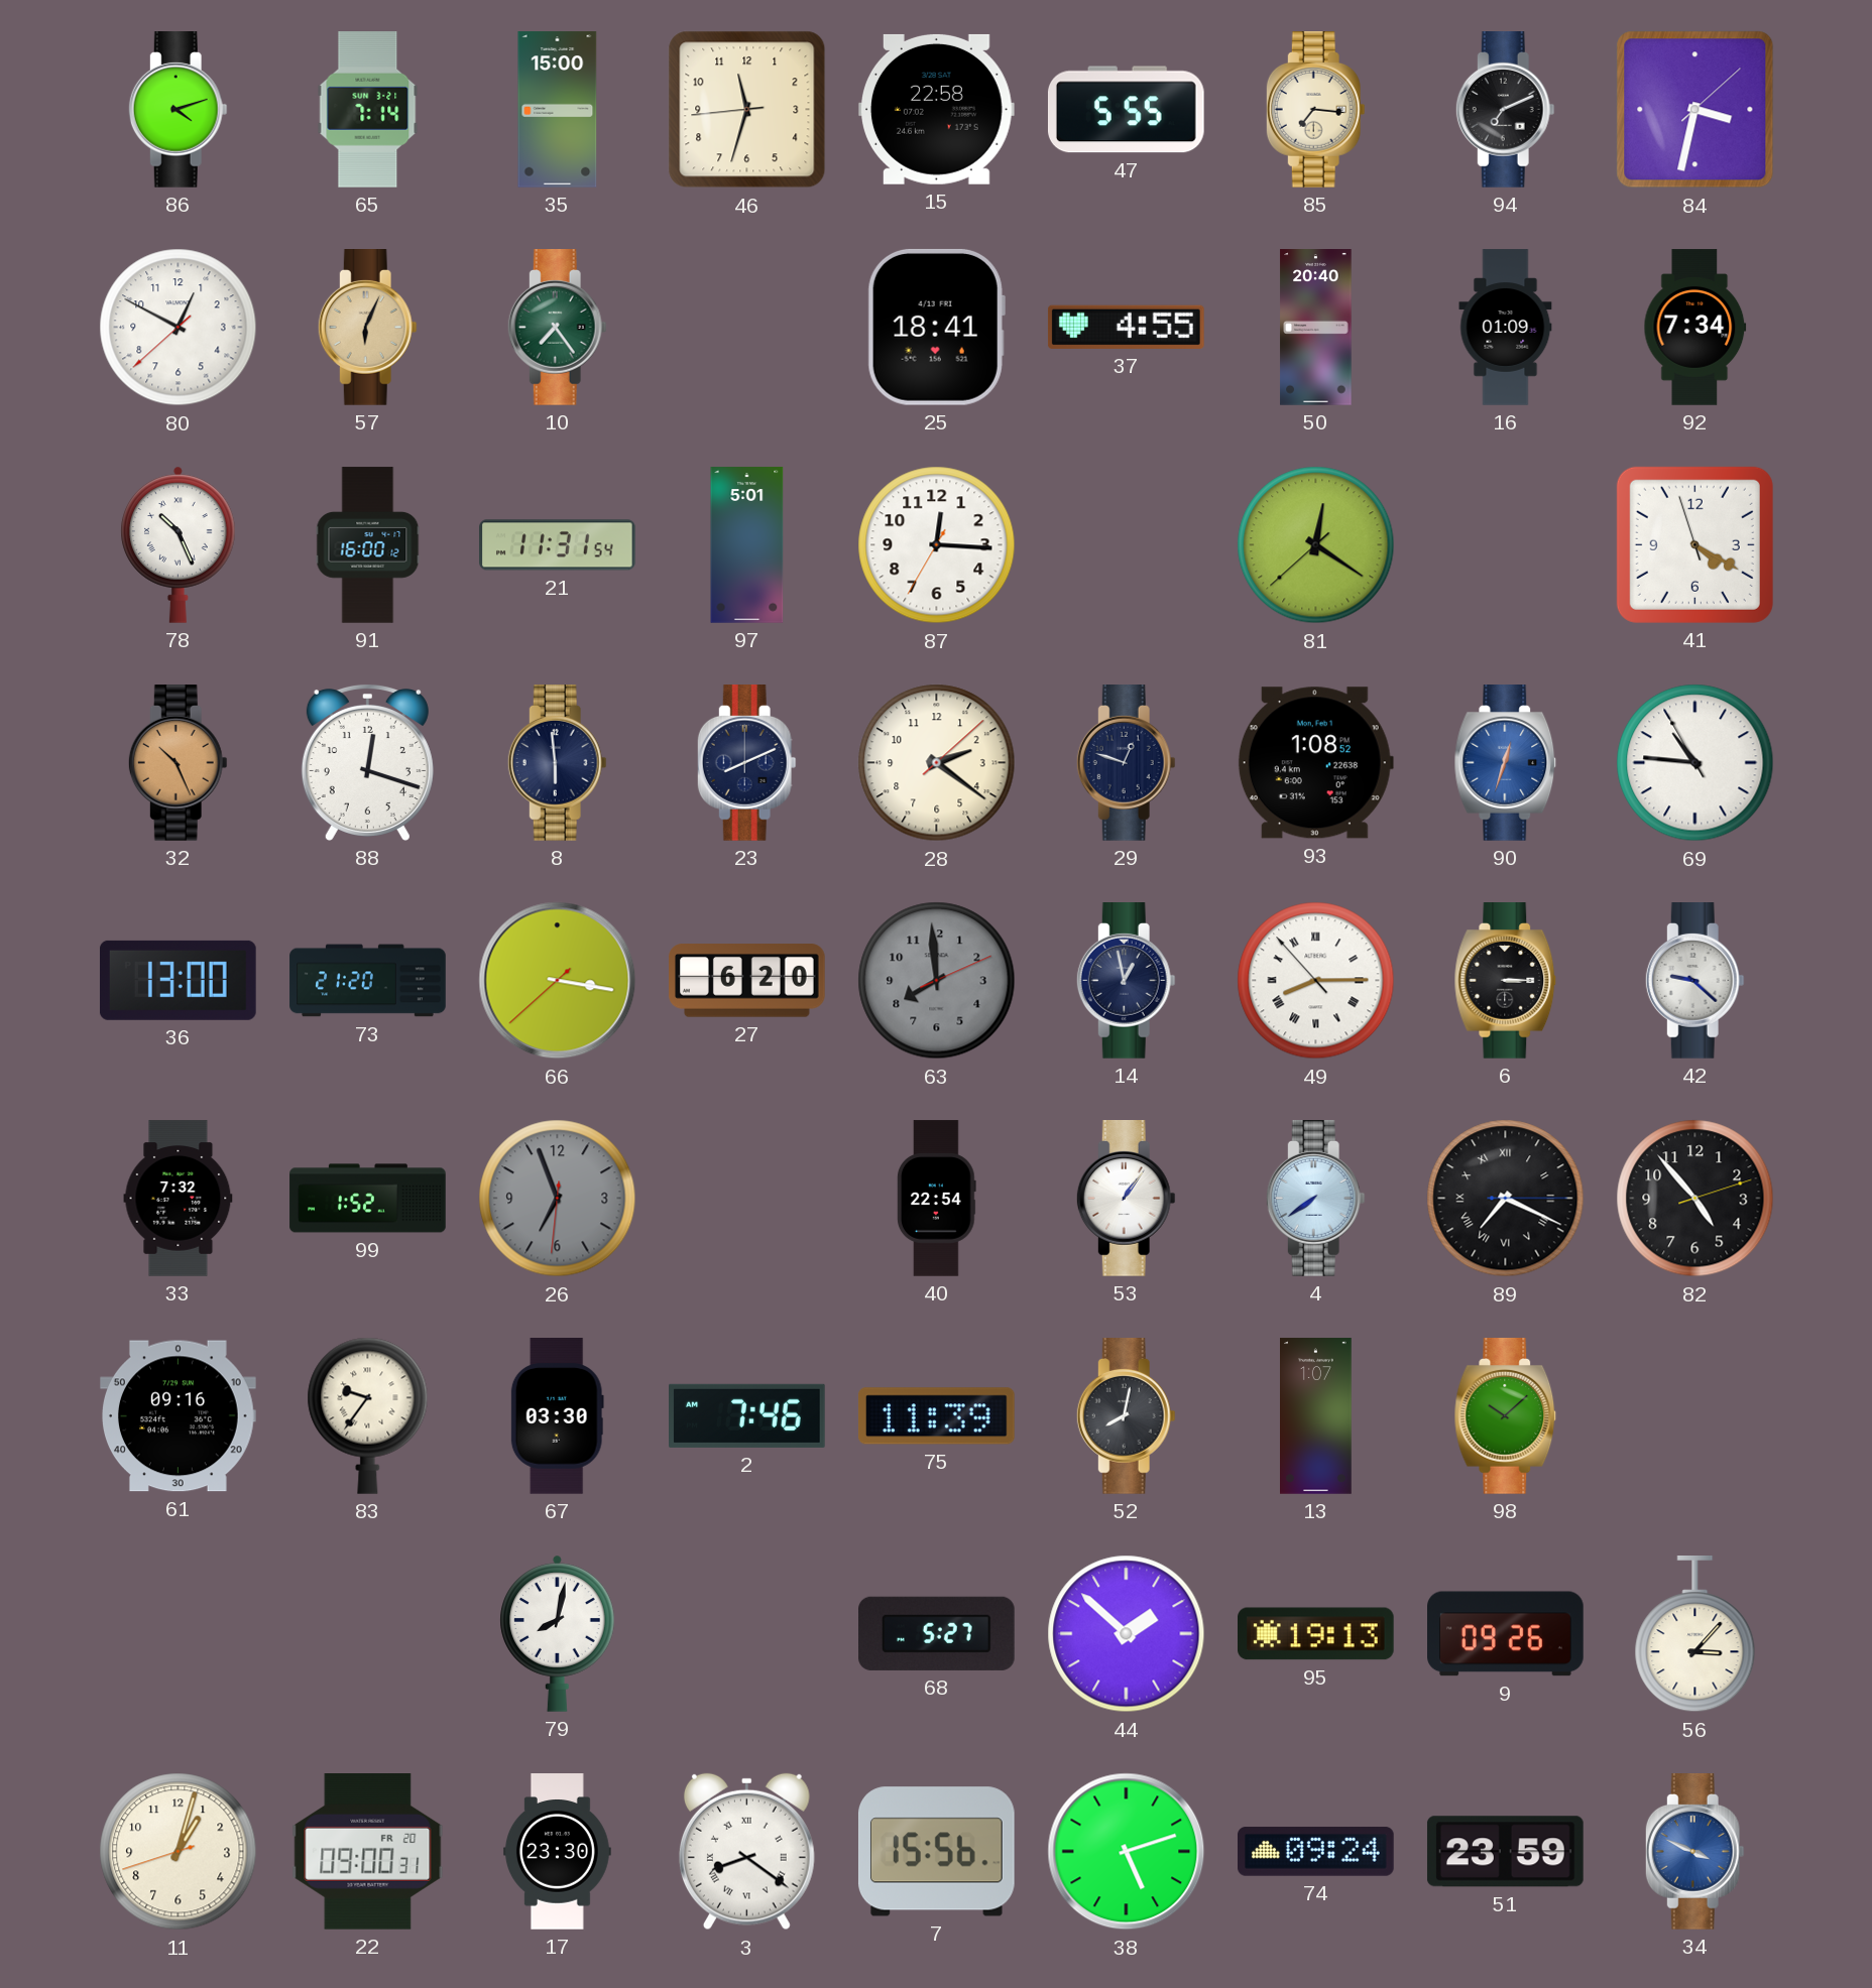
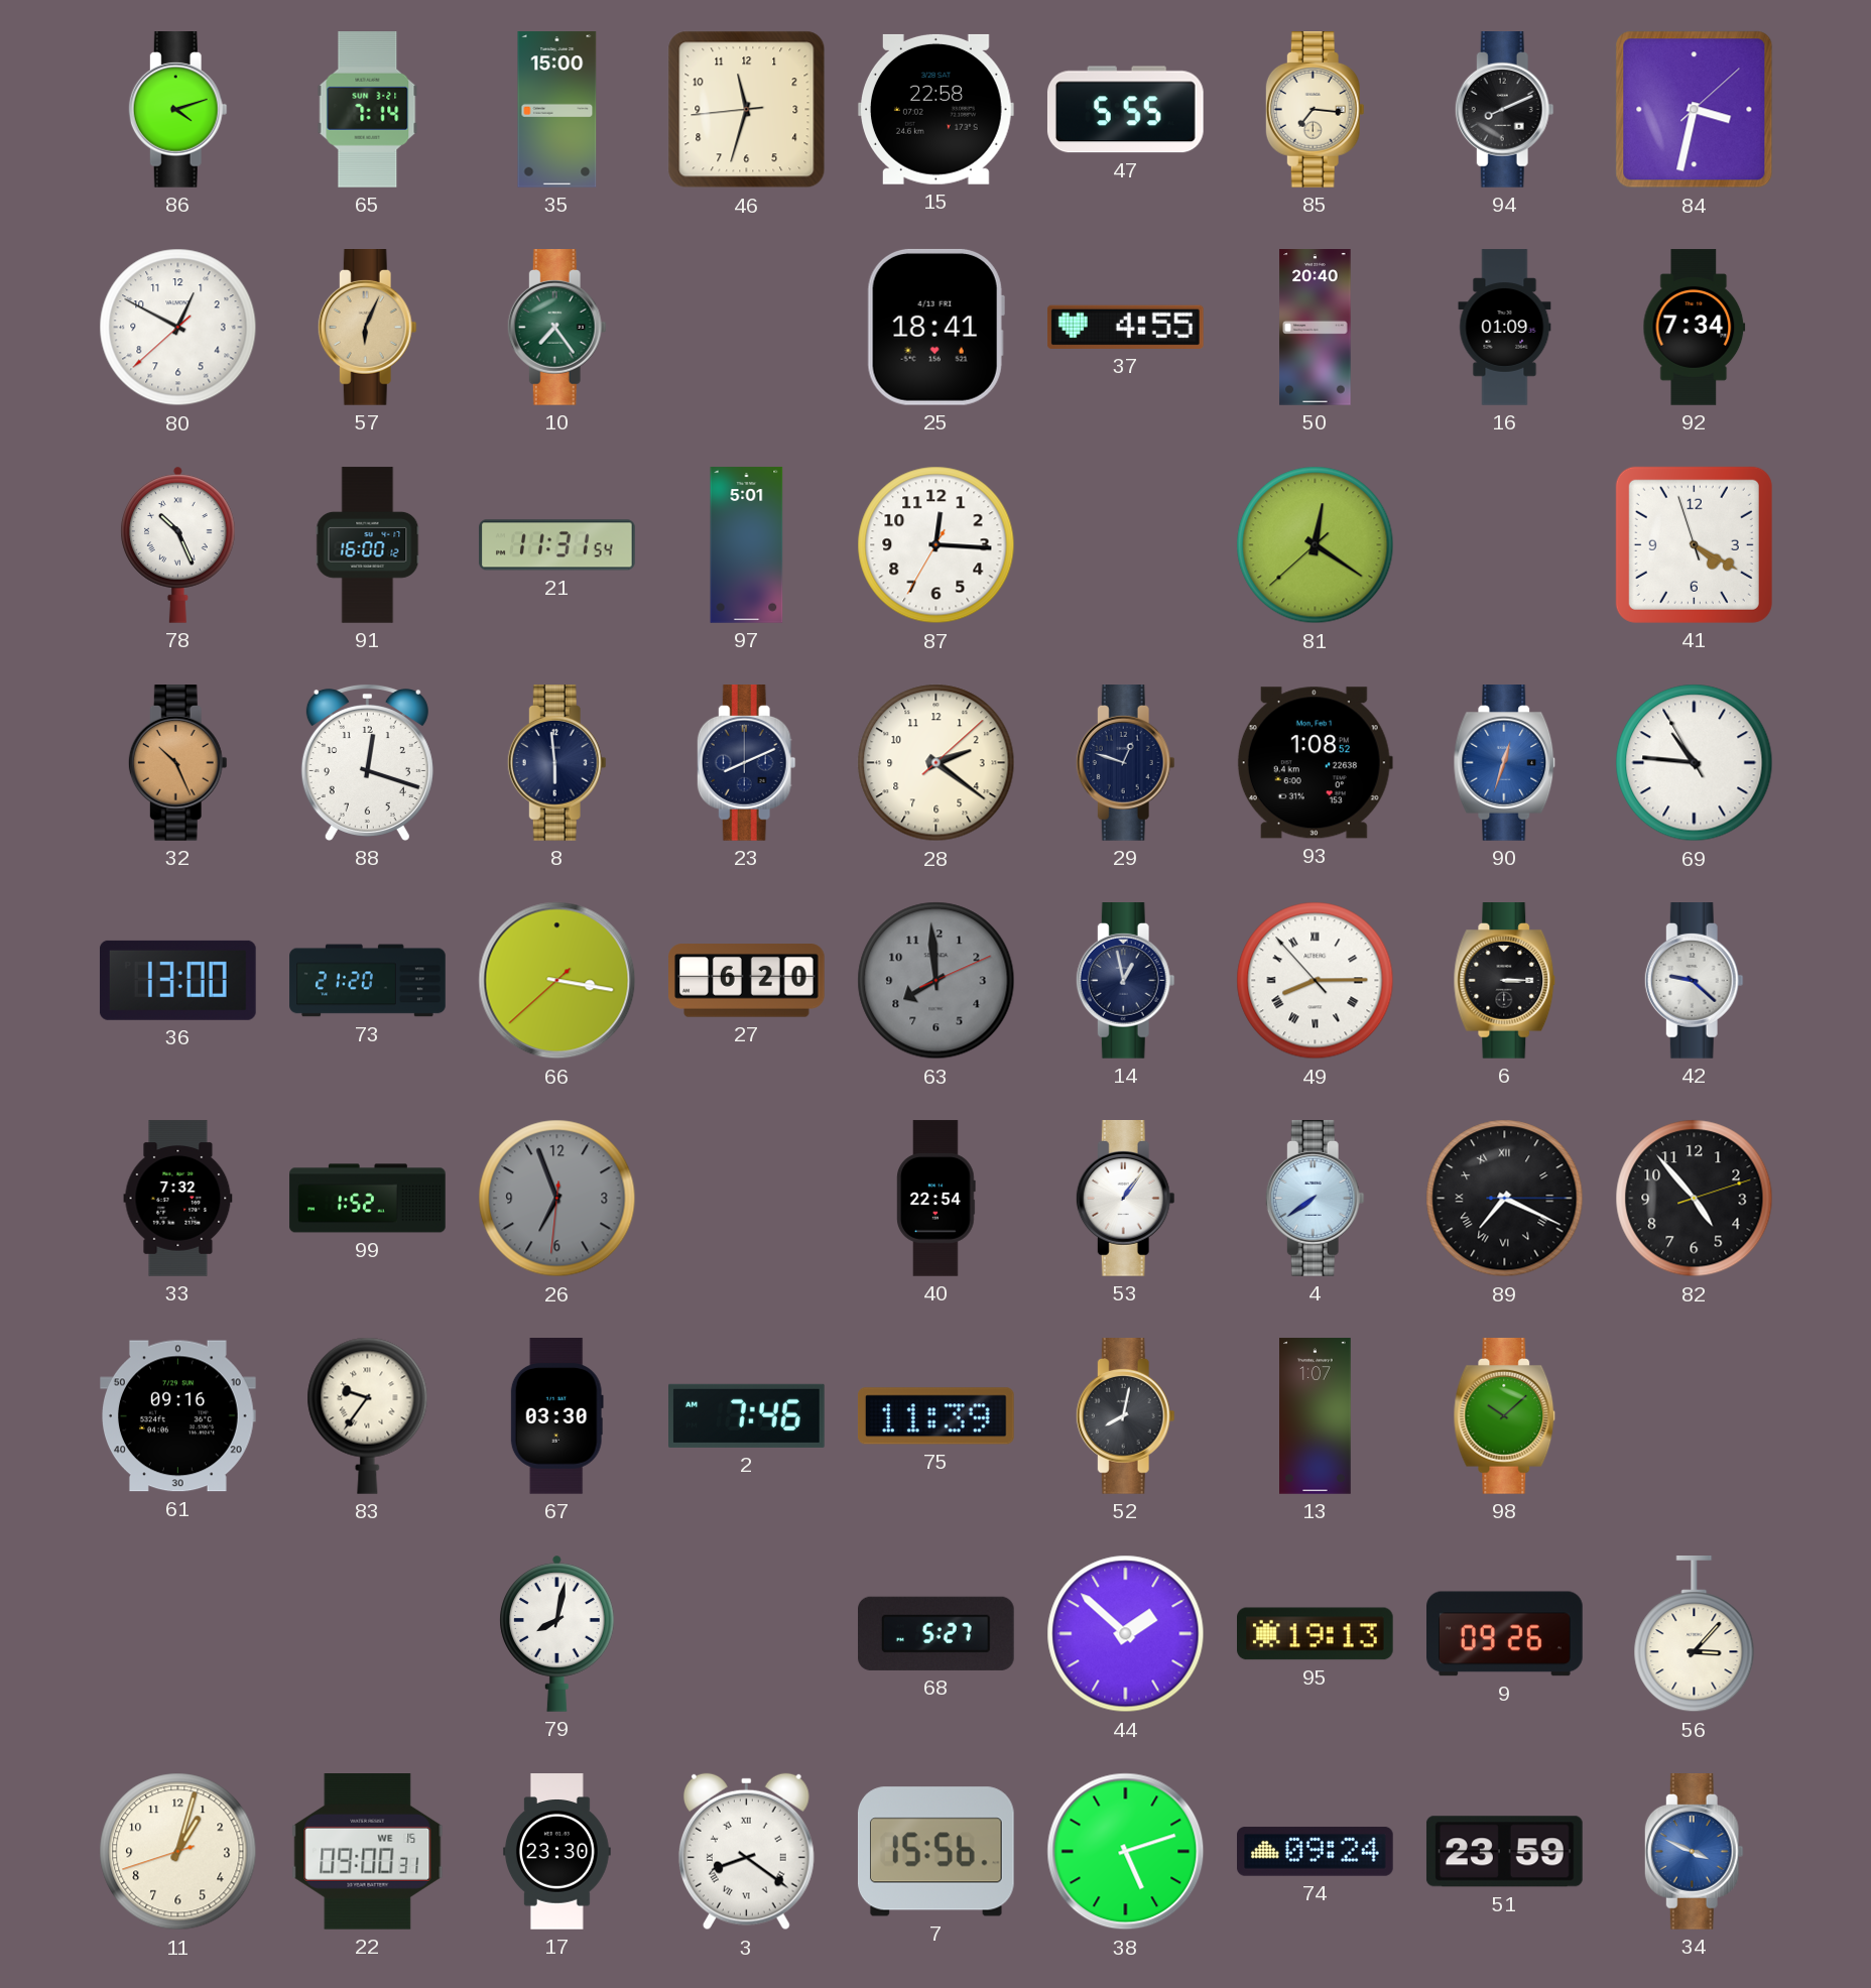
94: 7:11 -> 8:11 (1504, 110)
22 date: FR 20 -> WE 15 (368, 1852)
